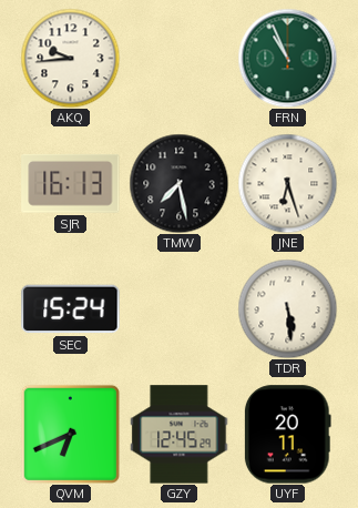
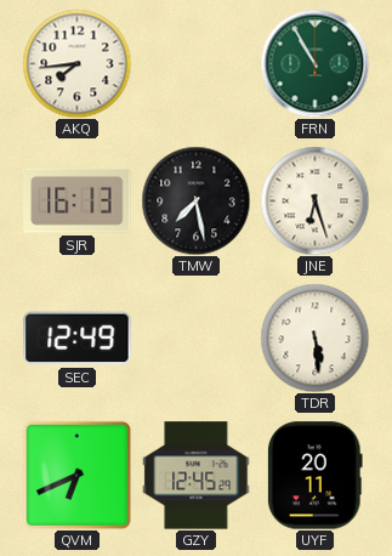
AKQ: 9:44 -> 7:44 (76, 63)
FRN: 10:56 -> 10:55 (314, 63)
SEC: 15:24 -> 12:49 (78, 339)
